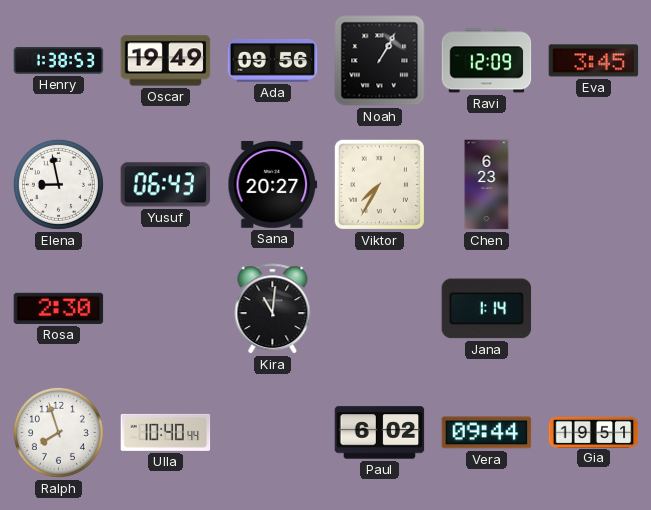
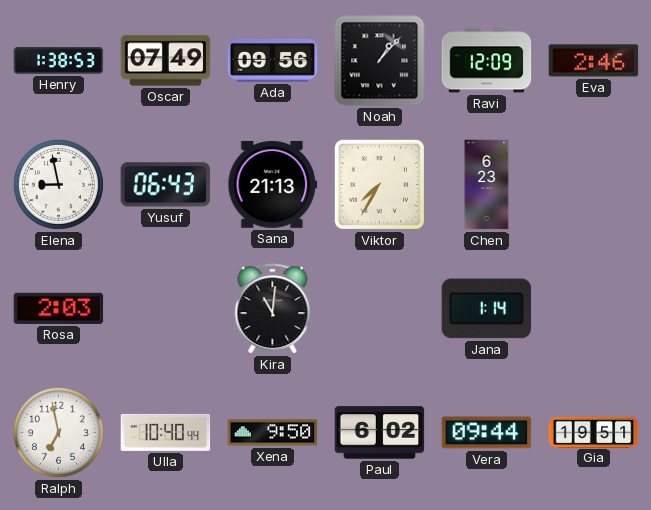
Oscar: 19:49 -> 07:49 (166, 61)
Noah: 1:05 -> 1:07 (380, 61)
Eva: 3:45 -> 2:46 (594, 61)
Sana: 20:27 -> 21:13 (273, 184)
Rosa: 2:30 -> 2:03 (59, 308)
Ralph: 7:57 -> 6:58 (58, 432)
Xena: none -> 9:50 (273, 433)
